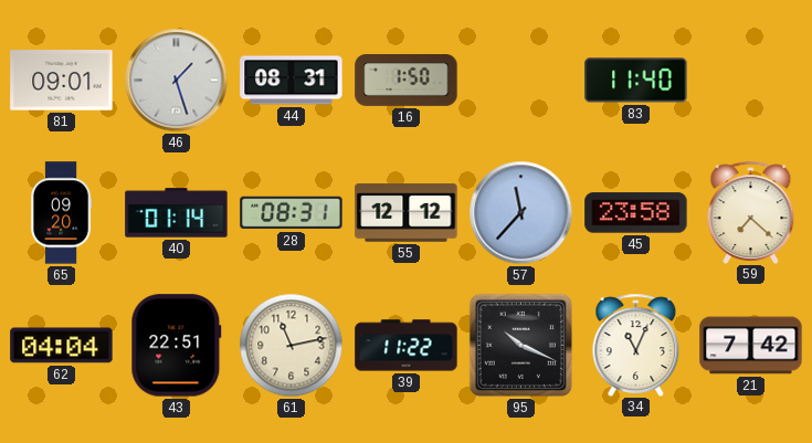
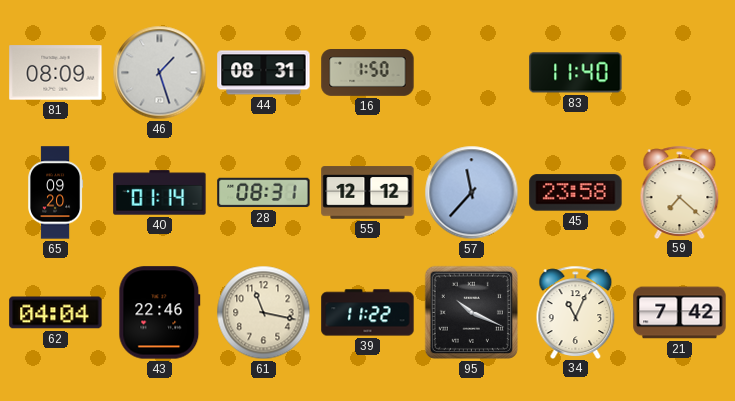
81: 09:01 -> 08:09 (56, 73)
43: 22:51 -> 22:46 (160, 313)
61: 11:13 -> 11:17 (264, 313)
